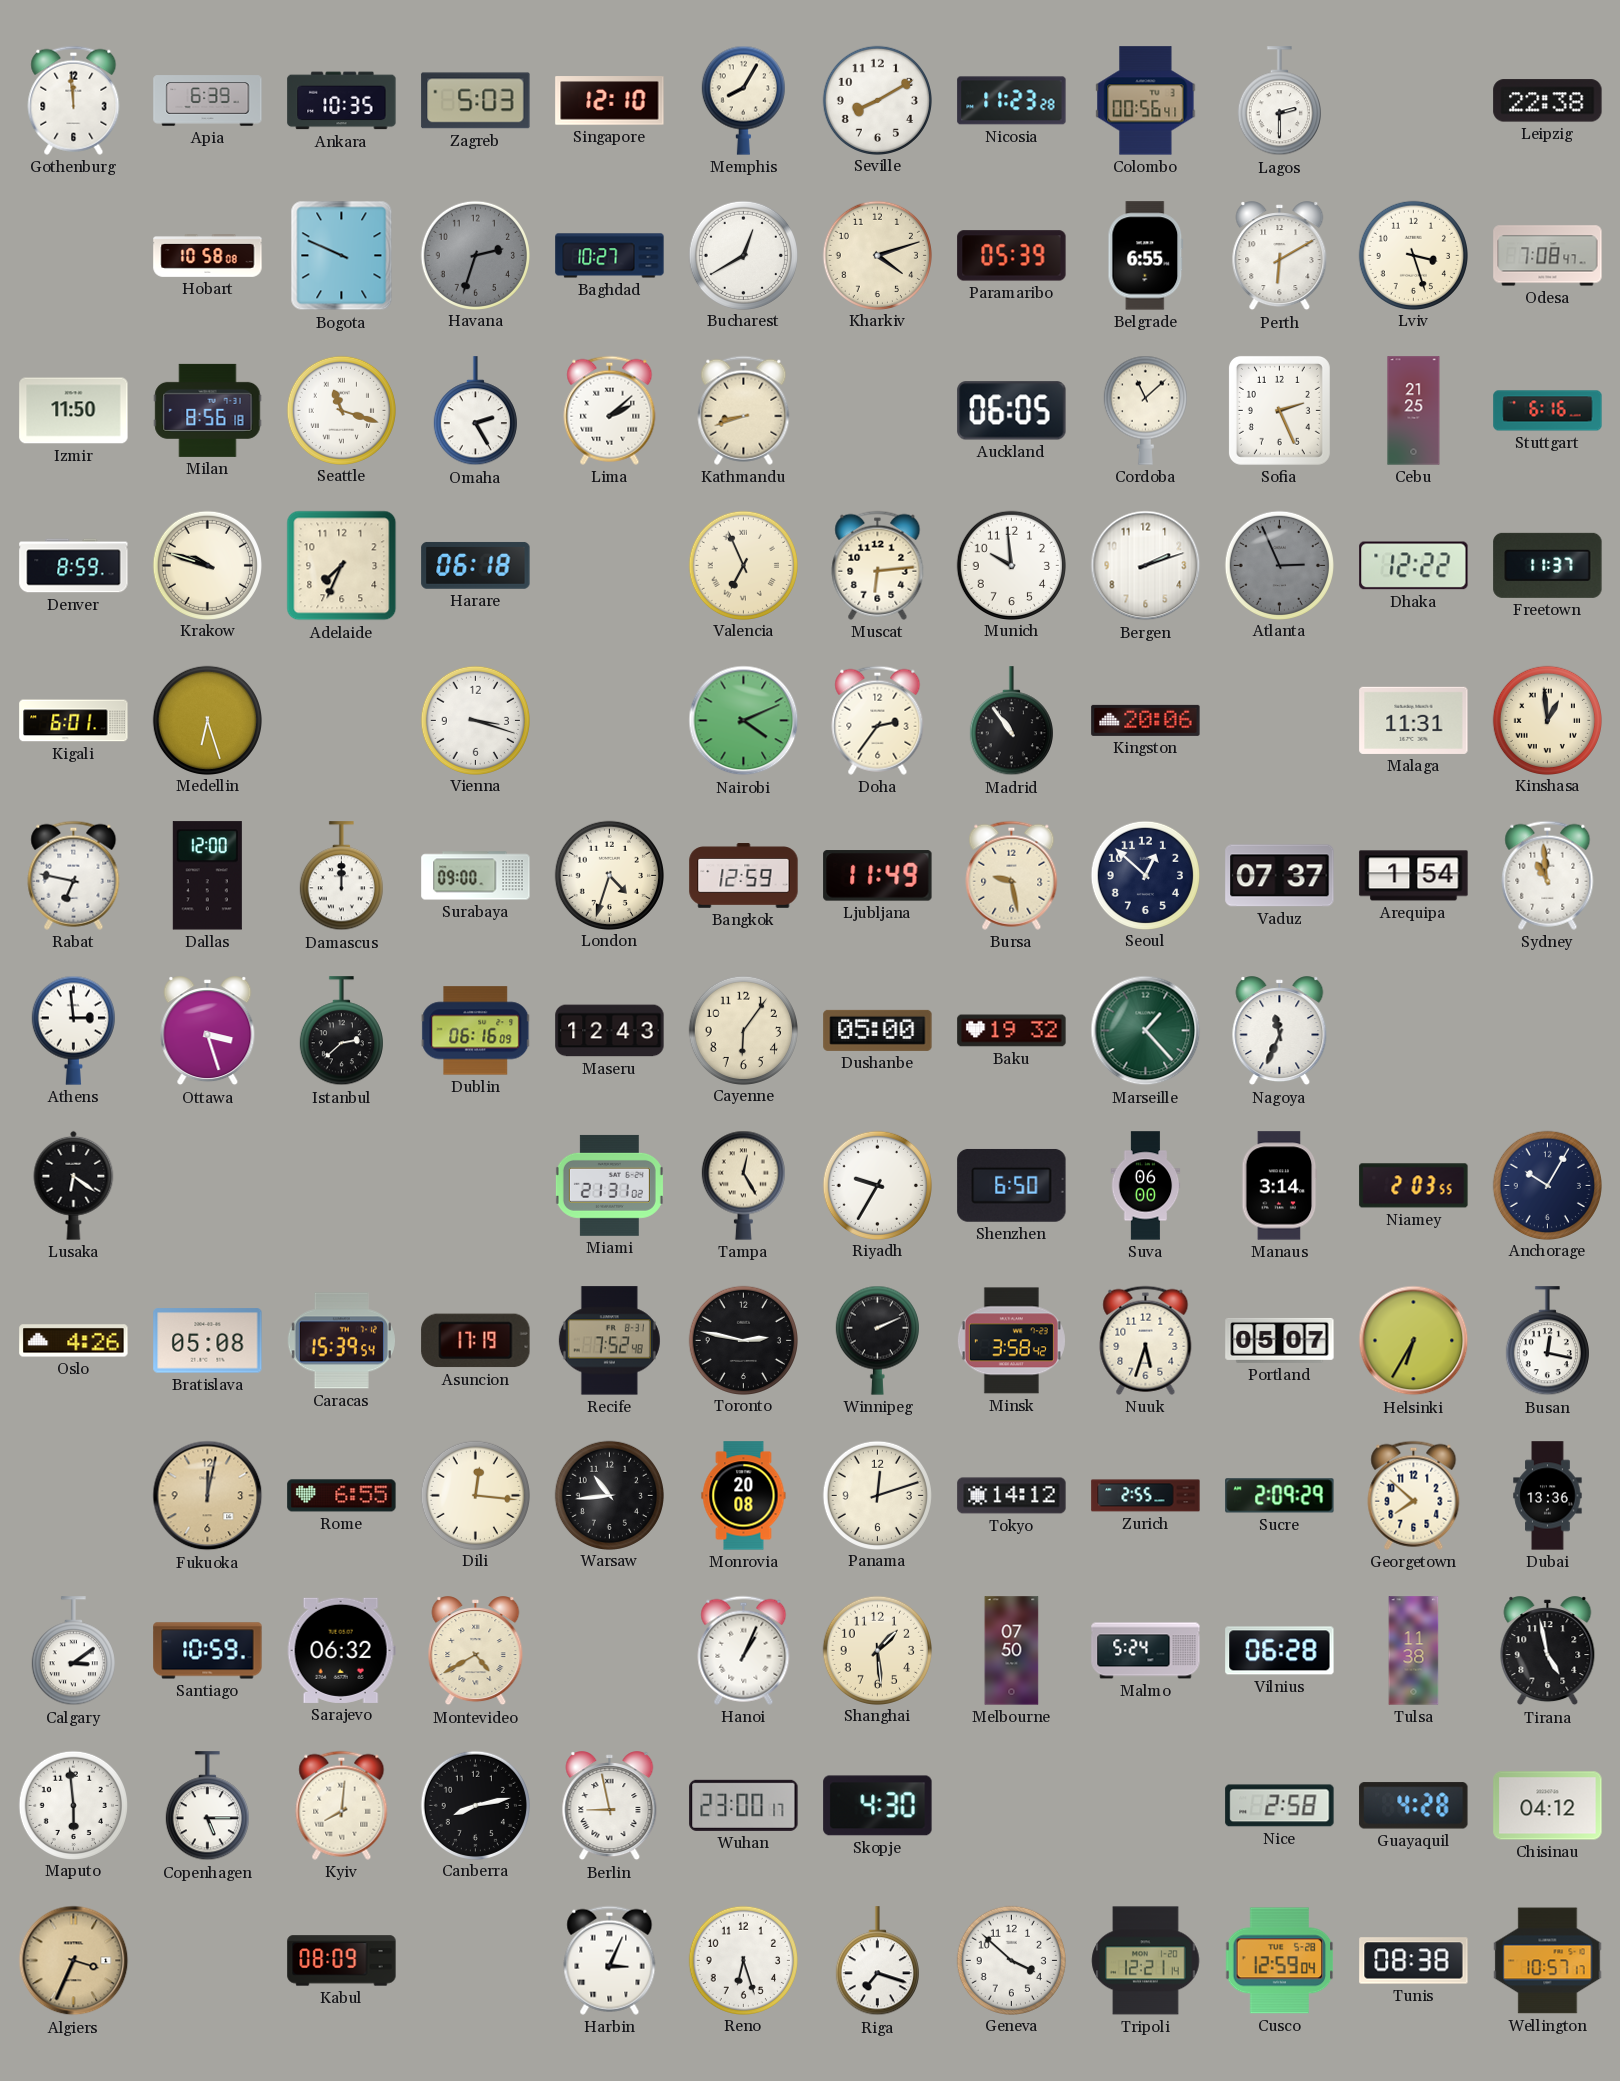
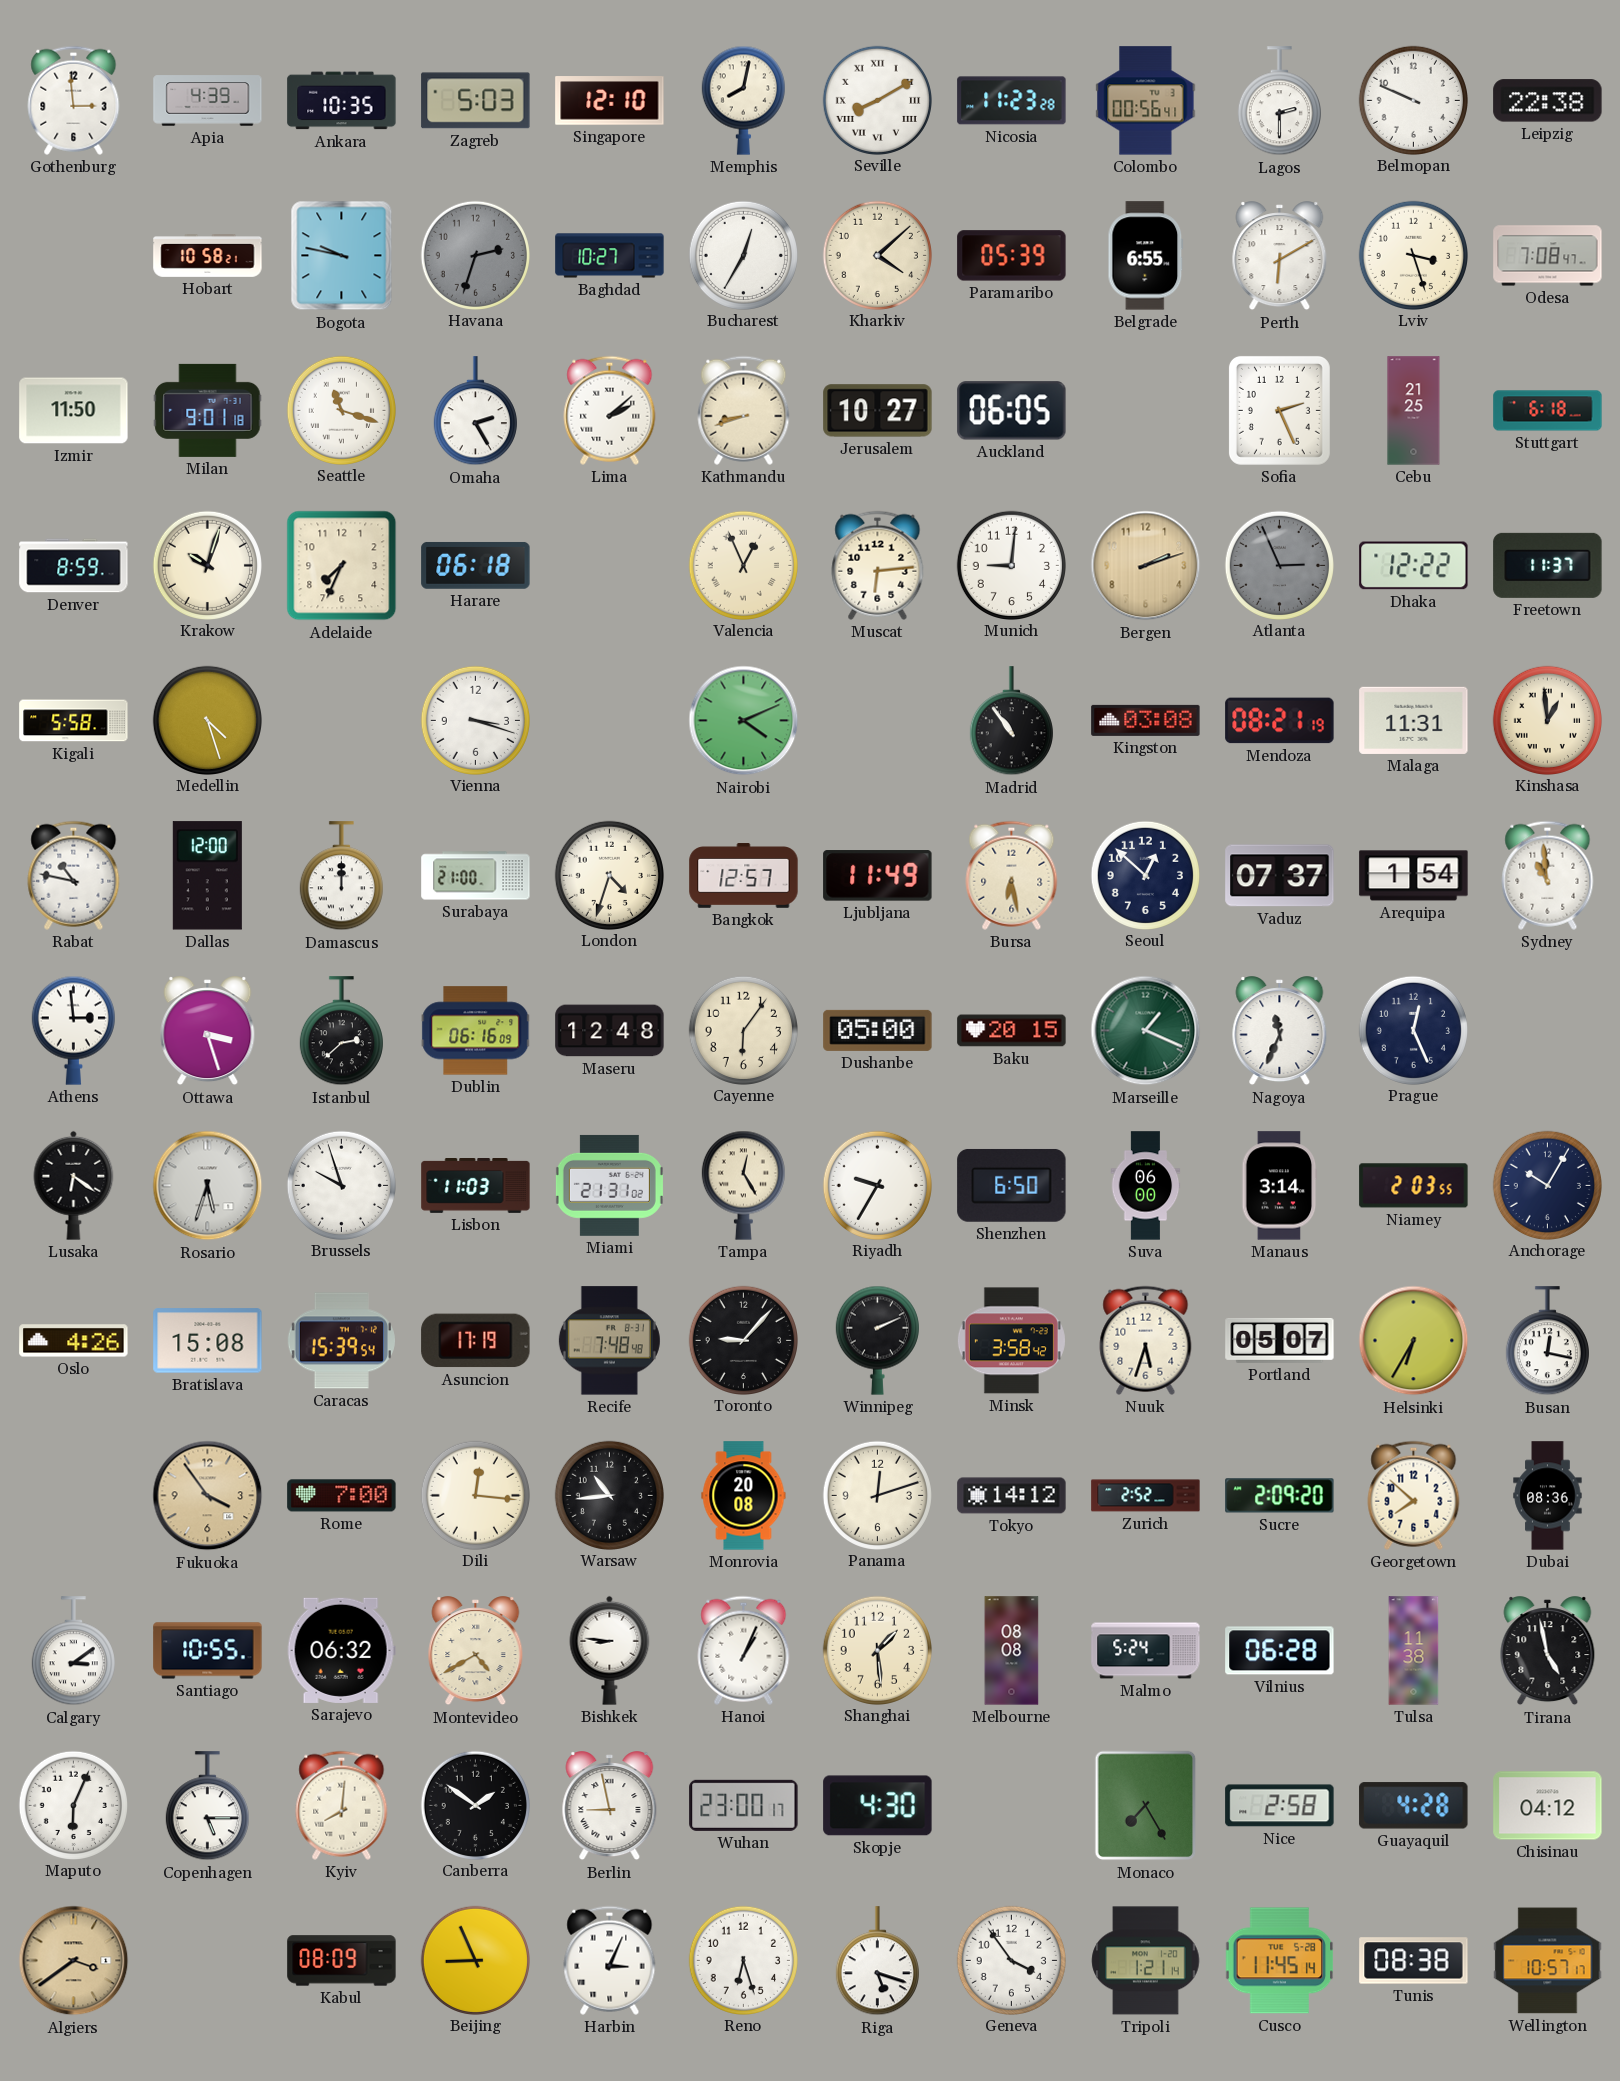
Gothenburg: 11:59 -> 2:59 (74, 100)
Apia: 6:39 -> 4:39 (208, 101)
Memphis: 8:05 -> 8:02 (743, 100)
Seville numerals: Arabic -> Roman (877, 100)
Belmopan: none -> 9:49 (1413, 100)
Hobart: 10:58:08 -> 10:58:21 (208, 256)
Bogota: 9:49 -> 9:47 (342, 256)
Bucharest: 12:40 -> 12:35 (743, 255)
Kharkiv: 4:12 -> 4:08 (877, 255)
Milan: 8:56 -> 9:01 (208, 410)
Jerusalem: none -> 10:27 (878, 411)
Cordoba: 11:08 -> none (1145, 410)
Stuttgart: 6:16 -> 6:18 (1548, 411)
Krakow: 9:48 -> 10:03 (207, 565)
Valencia: 6:56 -> 12:56 (743, 565)
Munich: 9:59 -> 9:01 (1011, 565)
Bergen dial: white -> champagne (1146, 566)
Kigali: 6:01 -> 5:58 (74, 721)
Medellin: 6:27 -> 4:27 (207, 720)
Doha: 2:36 -> none (878, 720)
Kingston: 20:06 -> 03:08 (1146, 720)
Mendoza: none -> 08:21 (1280, 721)
Rabat: 6:47 -> 10:47 (74, 875)
Surabaya: 09:00 -> 21:00 (476, 876)
Bangkok: 12:59 -> 12:57 (744, 876)
Bursa: 9:28 -> 6:28 (1012, 875)
Maseru: 12:43 -> 12:48 (610, 1031)
Baku: 19:32 -> 20:15 (1012, 1031)
Marseille: 1:23 -> 1:19 (1146, 1031)
Prague: none -> 12:26 (1413, 1030)
Rosario: none -> 5:33 (208, 1186)
Brussels: none -> 9:57 (341, 1185)
Lisbon: none -> 11:03 (476, 1186)
Bratislava: 05:08 -> 15:08 (208, 1341)
Recife: 7:52 -> 7:48 (609, 1341)
Toronto: 2:47 -> 9:07 (743, 1340)
Fukuoka: 12:02 -> 3:54 (208, 1496)
Rome: 6:55 -> 7:00 (342, 1496)
Zurich: 2:55 -> 2:52 (1146, 1496)
Sucre: 2:09:29 -> 2:09:20 (1280, 1496)
Dubai: 13:36 -> 08:36 (1548, 1496)
Santiago: 10:59 -> 10:55 (208, 1651)
Bishkek: none -> 8:46 (610, 1650)
Melbourne: 07:50 -> 08:08 (1012, 1651)
Maputo: 5:59 -> 6:04 (73, 1805)
Canberra: 8:13 -> 1:51 (475, 1805)
Monaco: none -> 7:25 (1146, 1806)
Algiers: 3:34 -> 3:39 (74, 1961)
Beijing: none -> 8:56 (475, 1960)
Riga: 7:18 -> 5:18 (877, 1961)
Geneva: 3:52 -> 3:54 (1011, 1960)
Tripoli: 12:21 -> 1:21 (1146, 1961)
Cusco: 12:59 -> 11:45 (1280, 1961)
